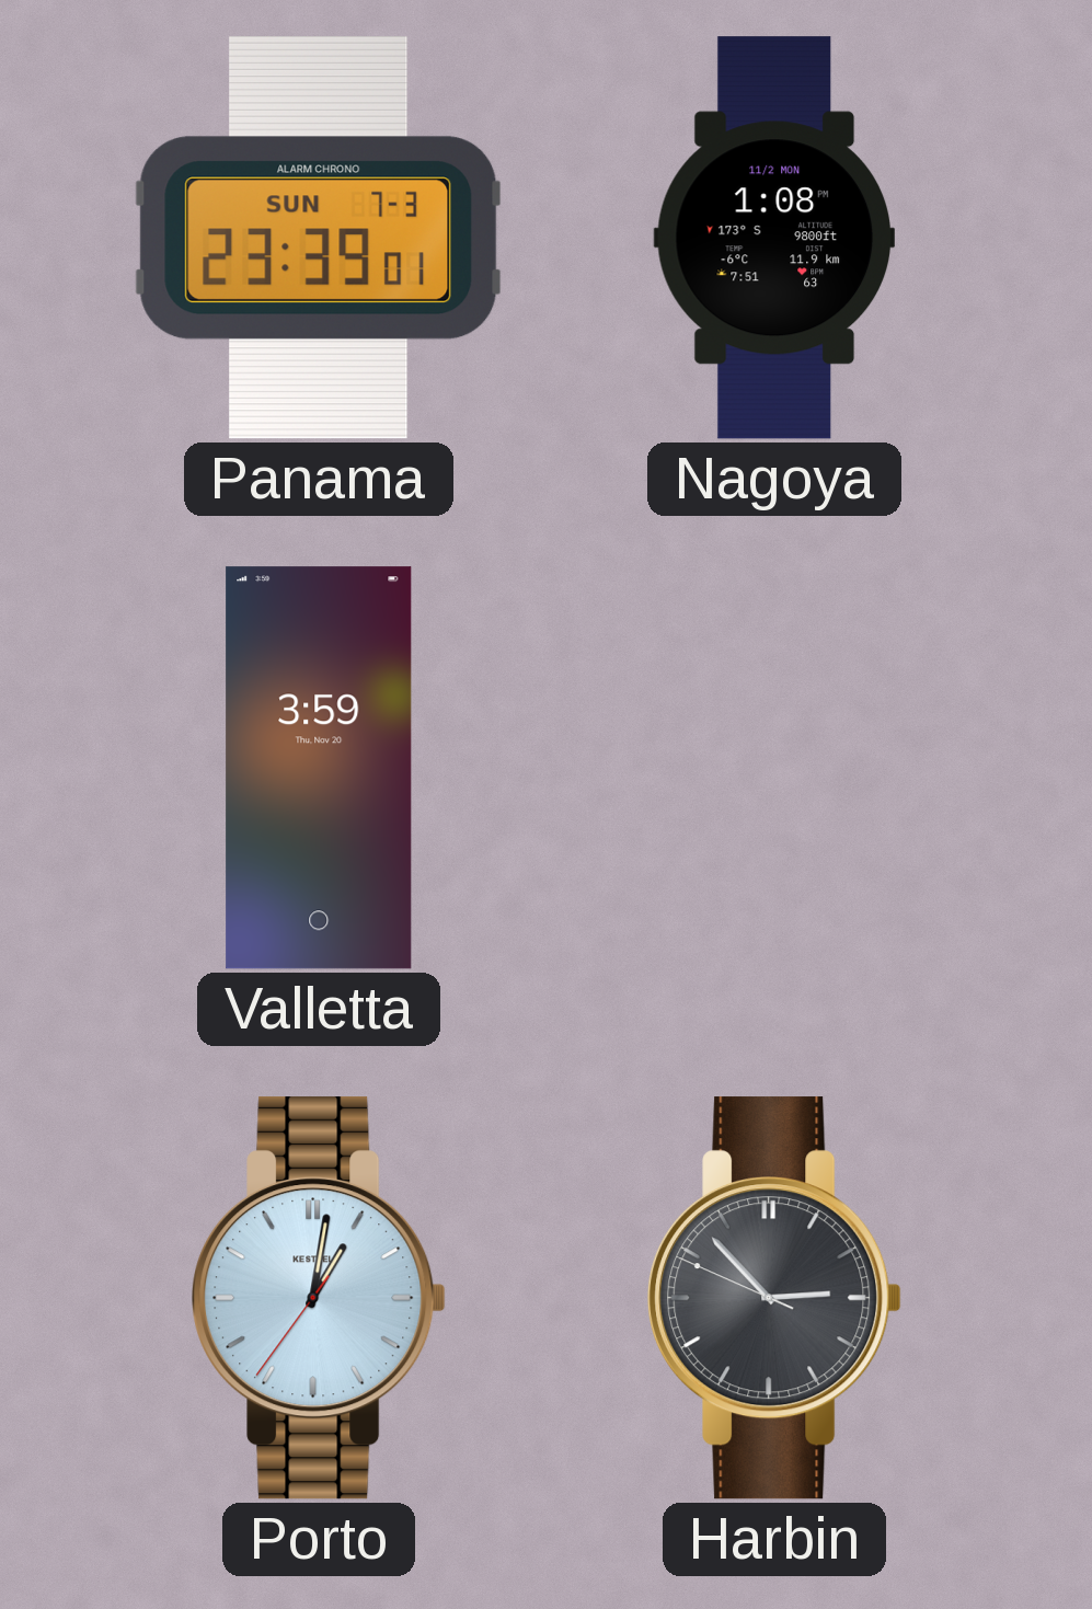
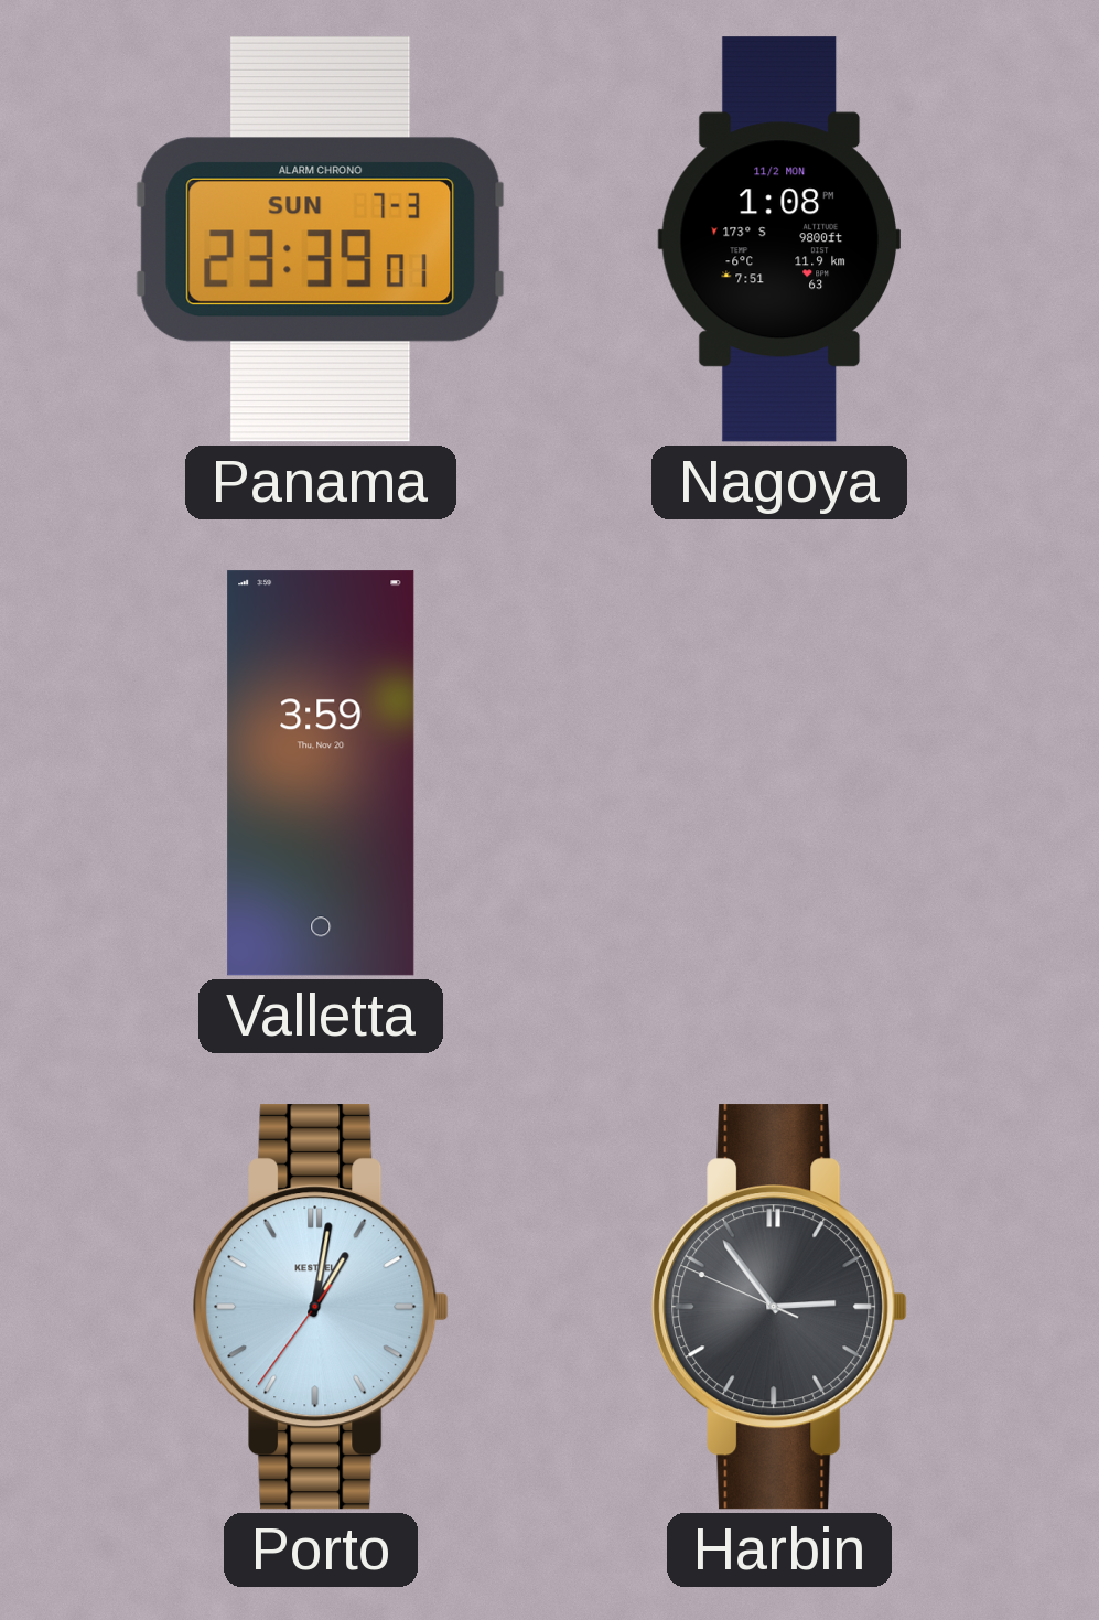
Harbin: 2:52 -> 2:53 (779, 1307)
